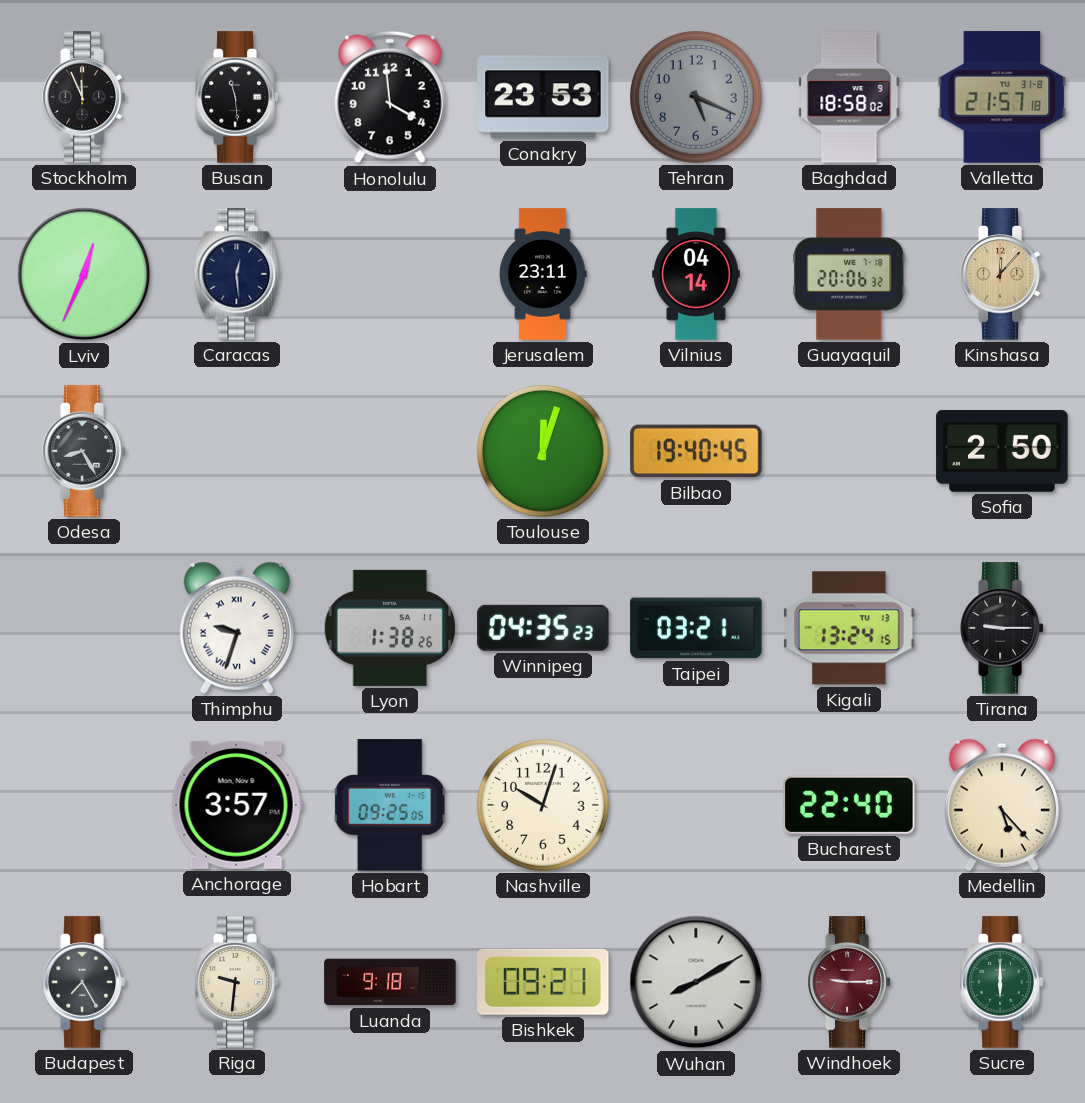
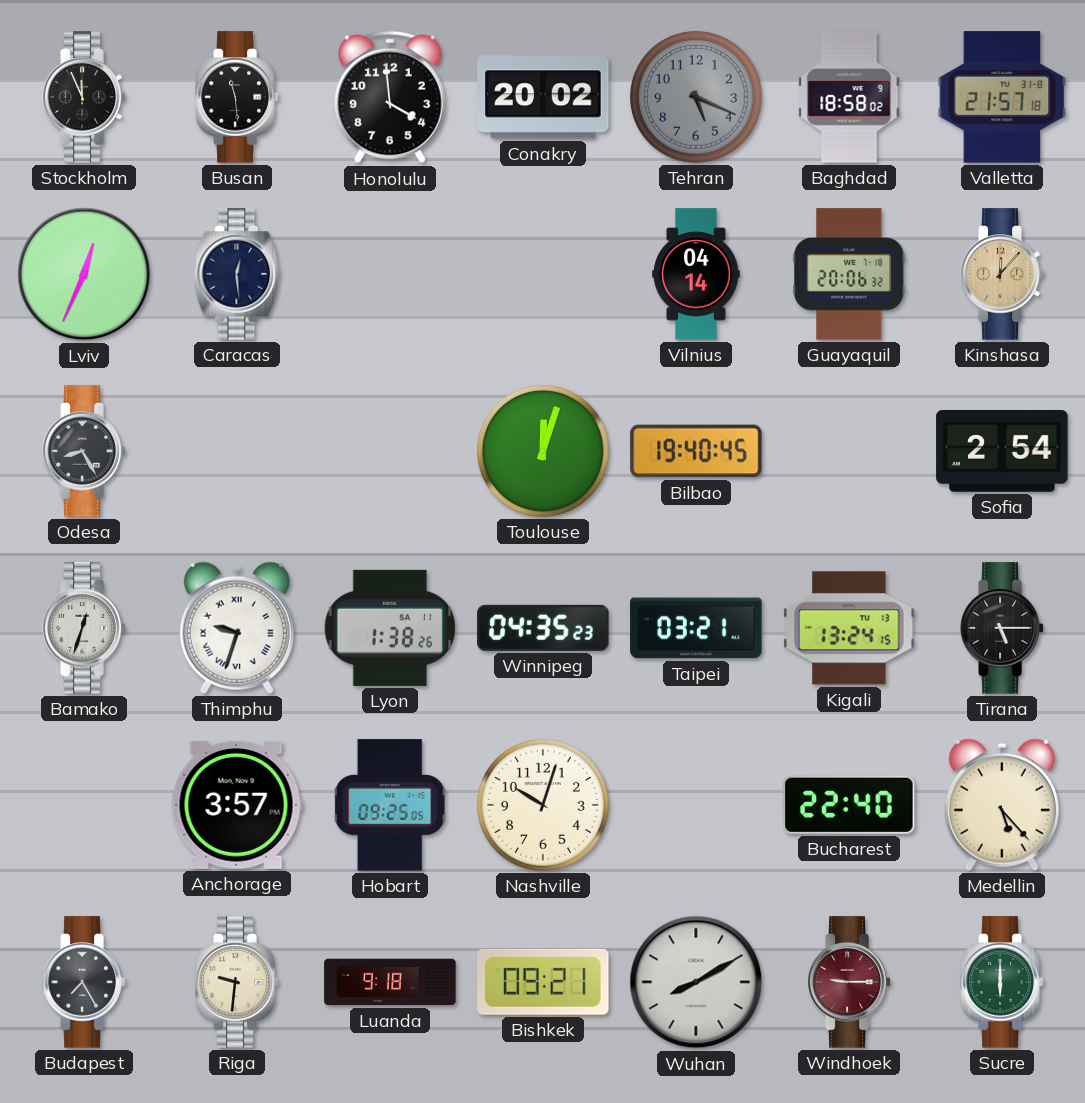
Conakry: 23:53 -> 20:02 (543, 97)
Jerusalem: 23:11 -> none (543, 274)
Sofia: 2:50 -> 2:54 (1002, 452)
Bamako: none -> 12:33 (84, 628)
Tirana: 9:15 -> 5:15 (1002, 628)
